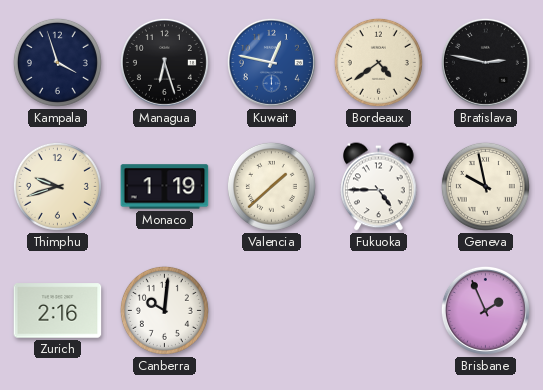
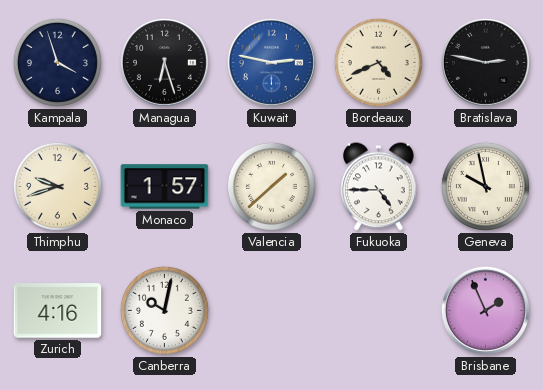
Kuwait: 12:47 -> 2:47 (271, 62)
Bordeaux: 4:39 -> 4:41 (378, 62)
Monaco: 1:19 -> 1:57 (165, 187)
Zurich: 2:16 -> 4:16 (58, 311)
Canberra: 10:01 -> 10:02 (164, 310)
